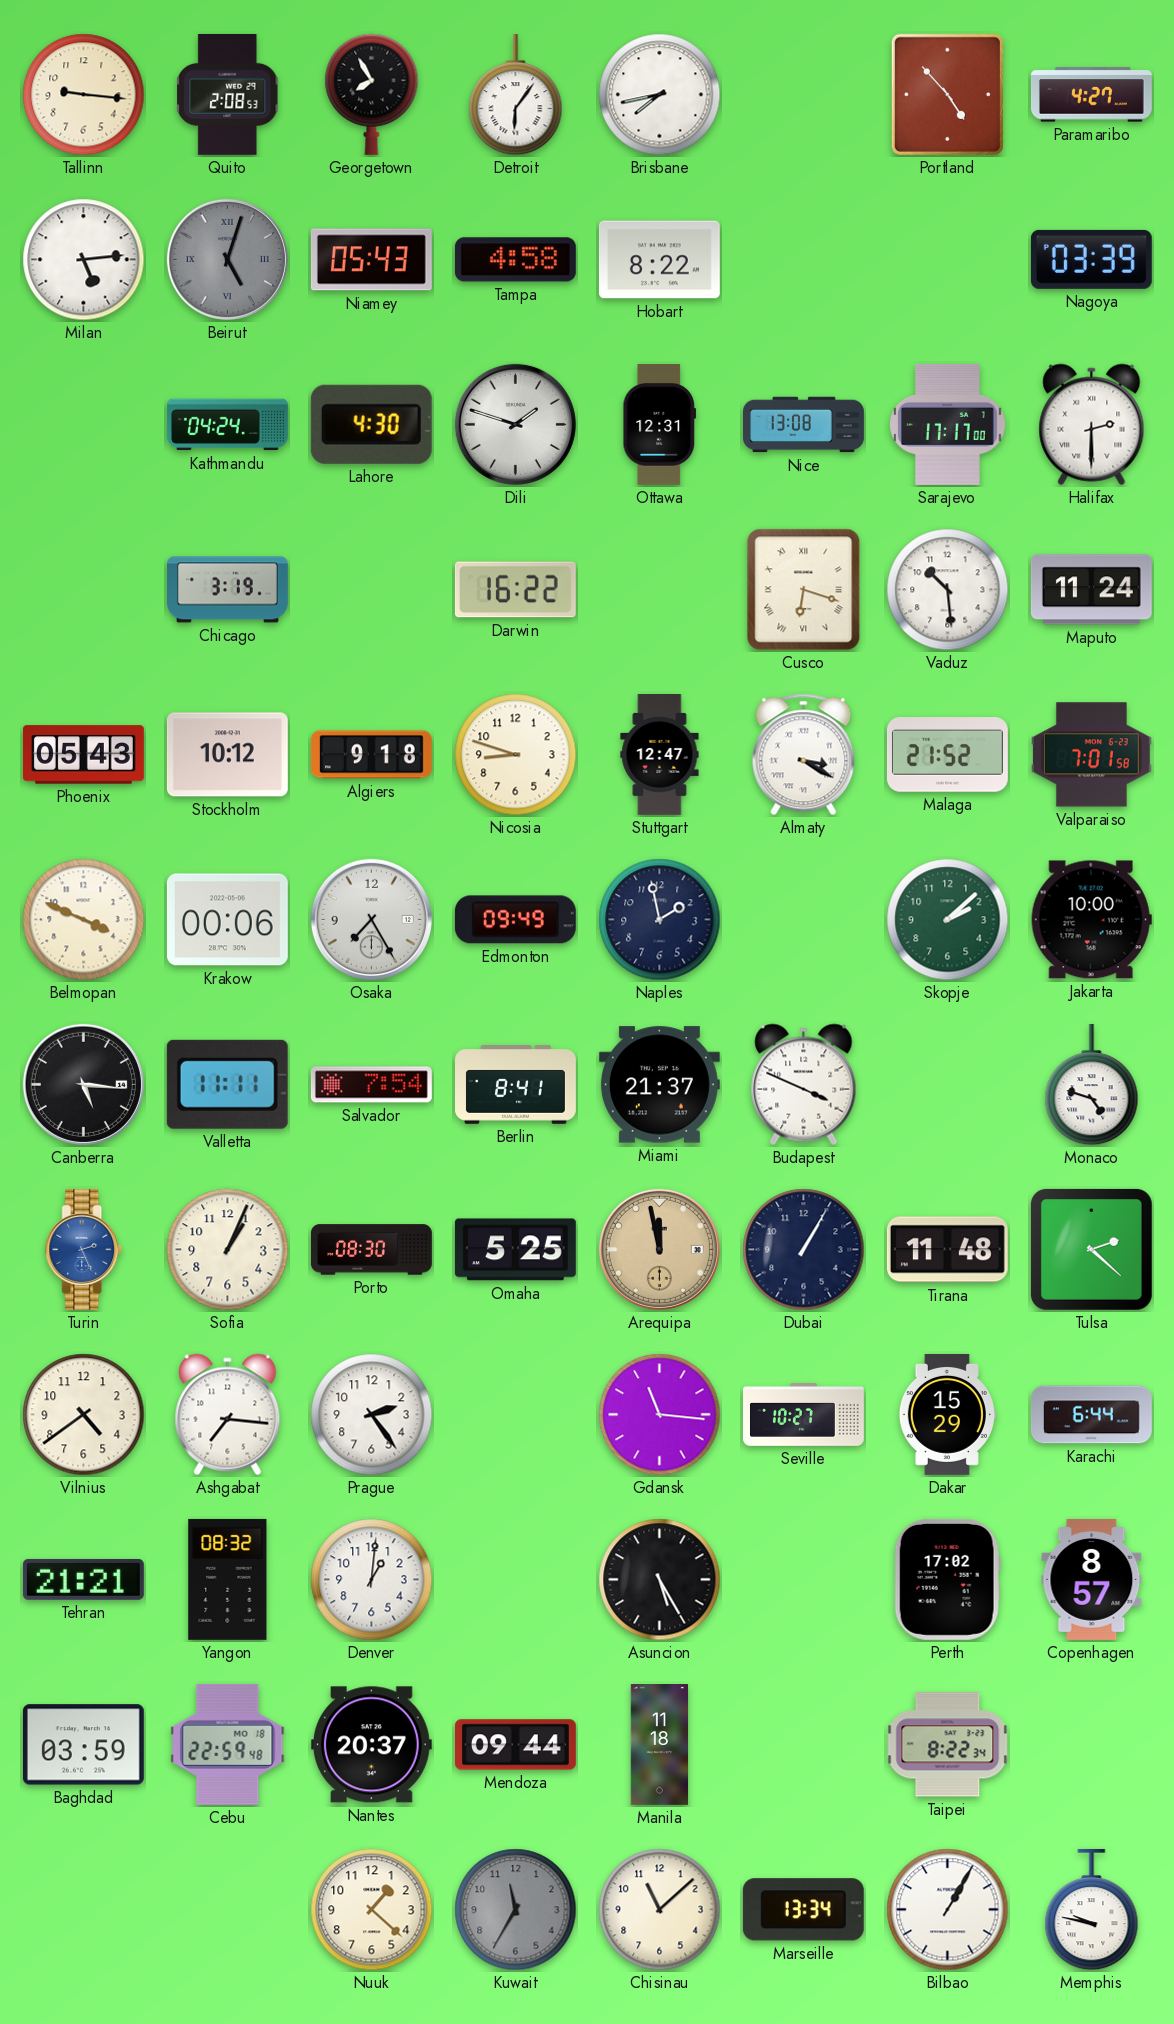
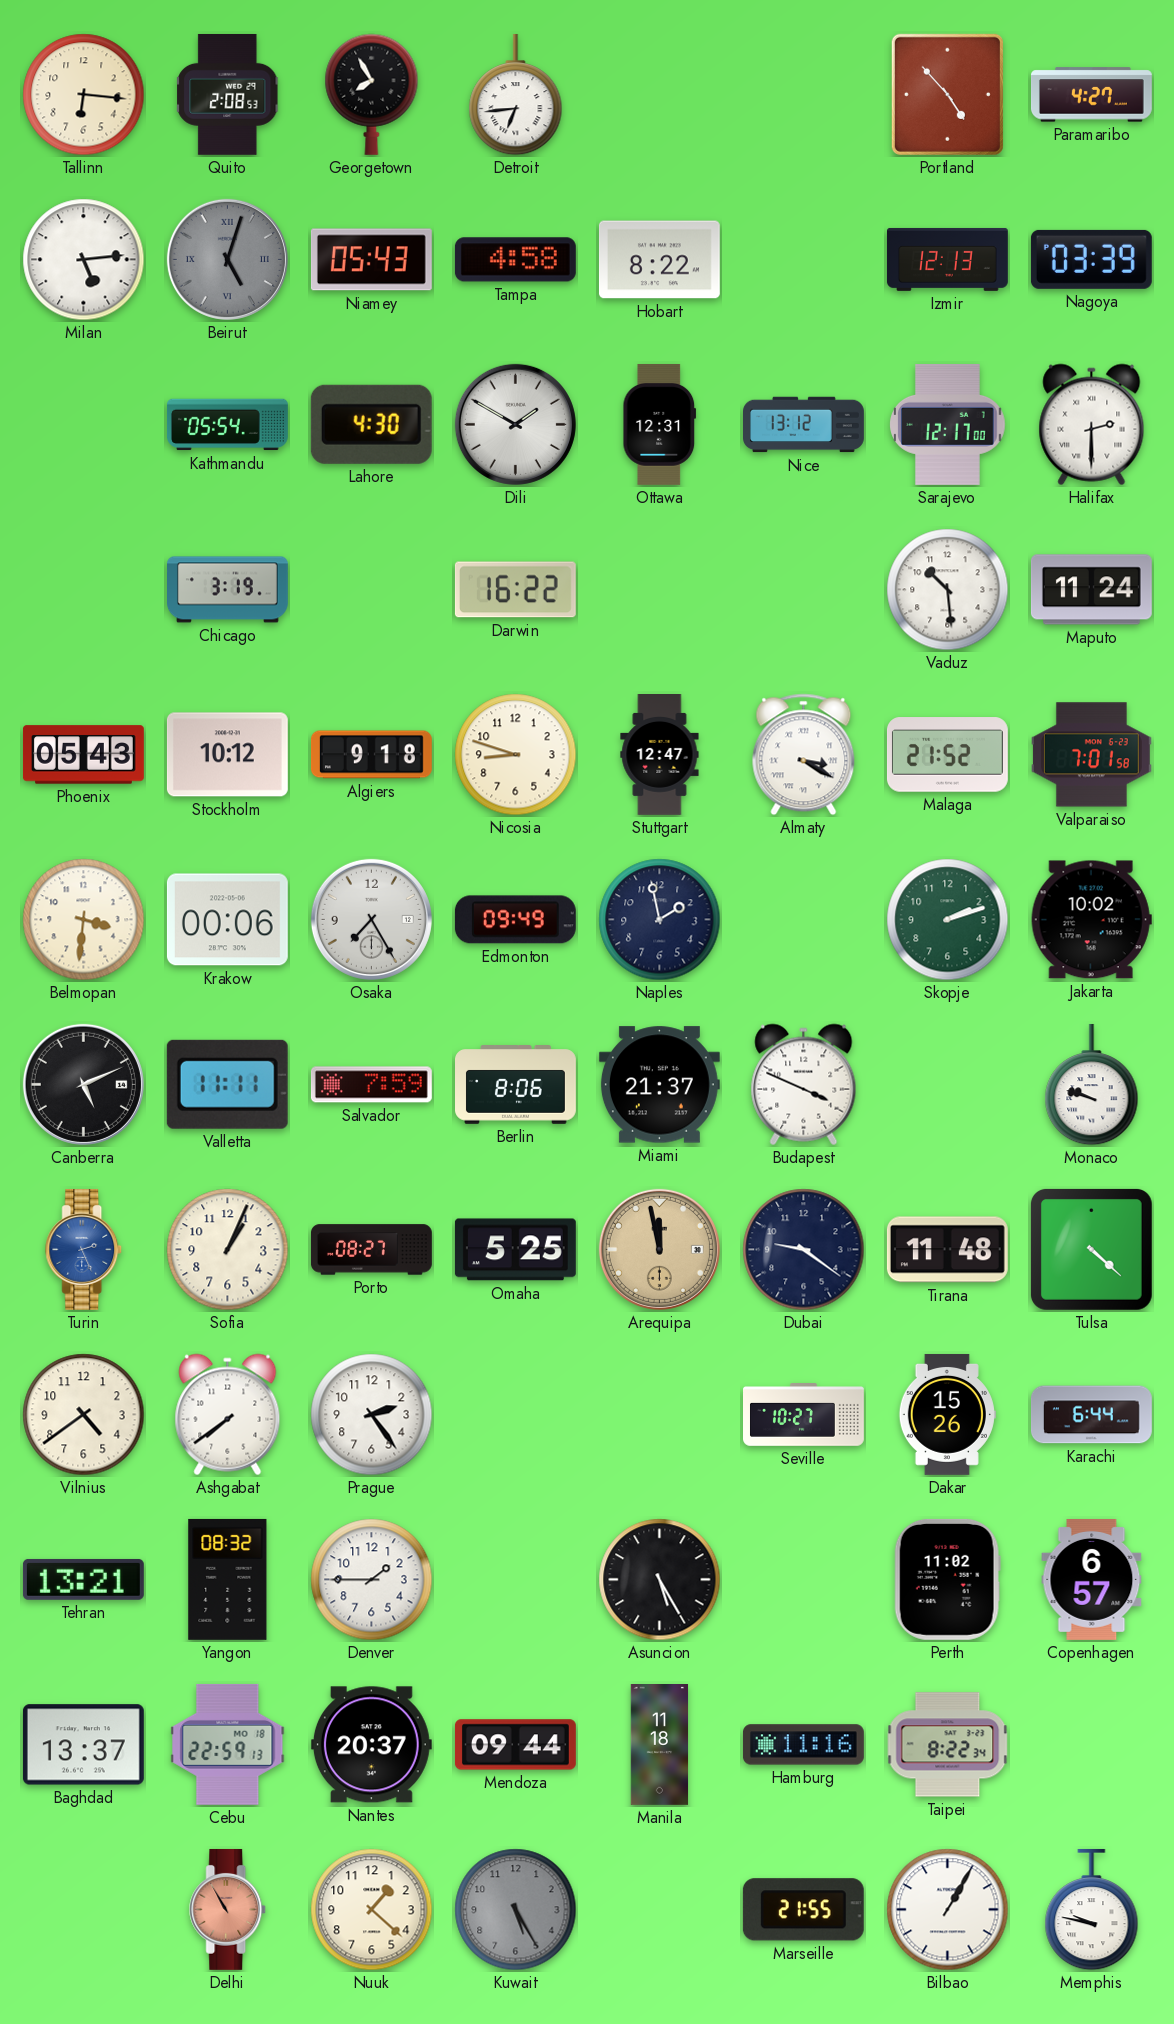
Tallinn: 9:16 -> 6:16 (84, 95)
Detroit: 6:06 -> 6:44 (516, 95)
Brisbane: 7:43 -> none (660, 95)
Izmir: none -> 12:13 (948, 259)
Kathmandu: 04:24 -> 05:54 (227, 425)
Dili: 1:48 -> 1:50 (515, 424)
Nice: 13:08 -> 13:12 (804, 425)
Sarajevo: 17:17 -> 12:17 (948, 424)
Cusco: 6:18 -> none (804, 590)
Belmopan: 3:49 -> 3:31 (84, 920)
Skopje: 2:08 -> 2:12 (948, 920)
Jakarta: 10:00 -> 10:02 (1091, 920)
Canberra: 5:16 -> 5:11 (83, 1084)
Salvador: 7:54 -> 7:59 (371, 1085)
Berlin: 8:41 -> 8:06 (516, 1085)
Monaco: 4:48 -> 9:48 (1092, 1085)
Porto: 08:30 -> 08:27 (372, 1250)
Dubai: 1:05 -> 9:21 (804, 1250)
Tulsa: 2:22 -> 4:22 (1092, 1250)
Ashgabat: 7:16 -> 7:39 (228, 1415)
Gdansk: 11:16 -> none (660, 1415)
Dakar: 15:29 -> 15:26 (947, 1414)
Tehran: 21:21 -> 13:21 (83, 1579)
Denver: 1:01 -> 1:45 (372, 1580)
Perth: 17:02 -> 11:02 (947, 1579)
Copenhagen: 8:57 -> 6:57 (1092, 1579)
Baghdad: 03:59 -> 13:37 (83, 1745)
Cebu: 22:59:48 -> 22:59:13 (228, 1744)
Hamburg: none -> 11:16 (803, 1745)
Delhi: none -> 10:55 (228, 1909)
Kuwait: 11:35 -> 5:25 (516, 1910)
Chisinau: 11:08 -> none (660, 1910)
Marseille: 13:34 -> 21:55 (803, 1910)
